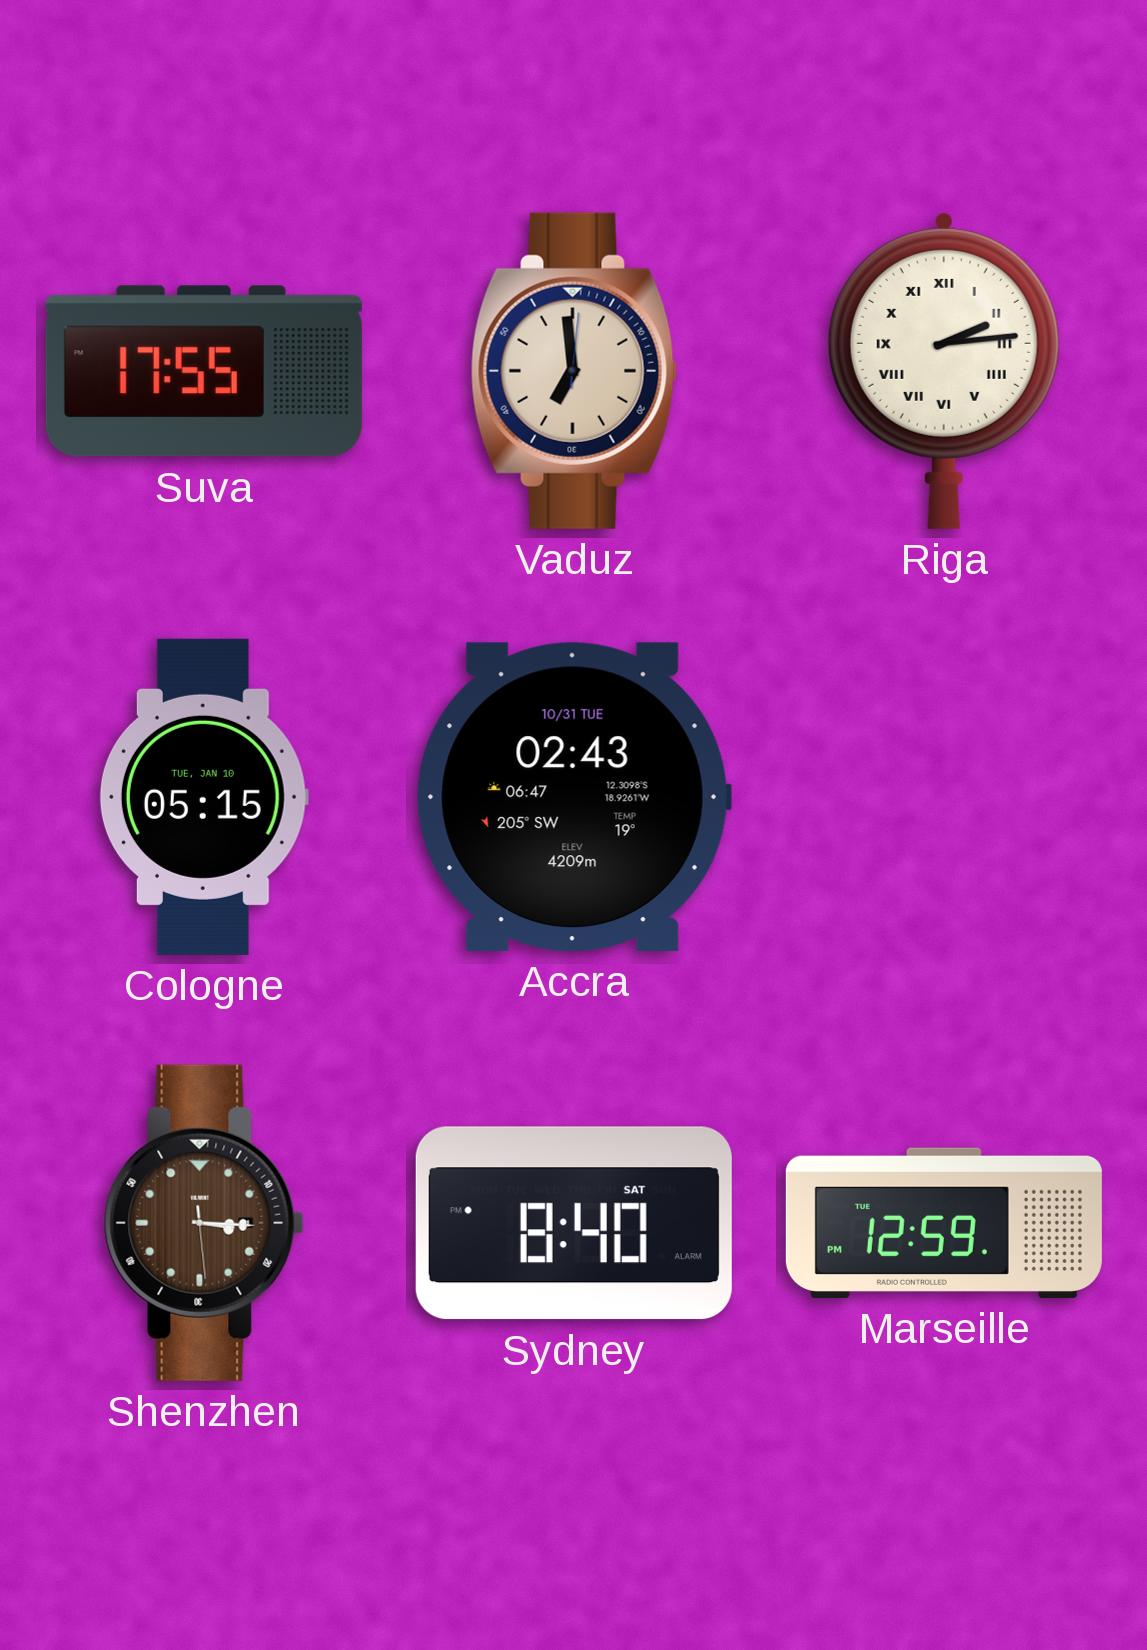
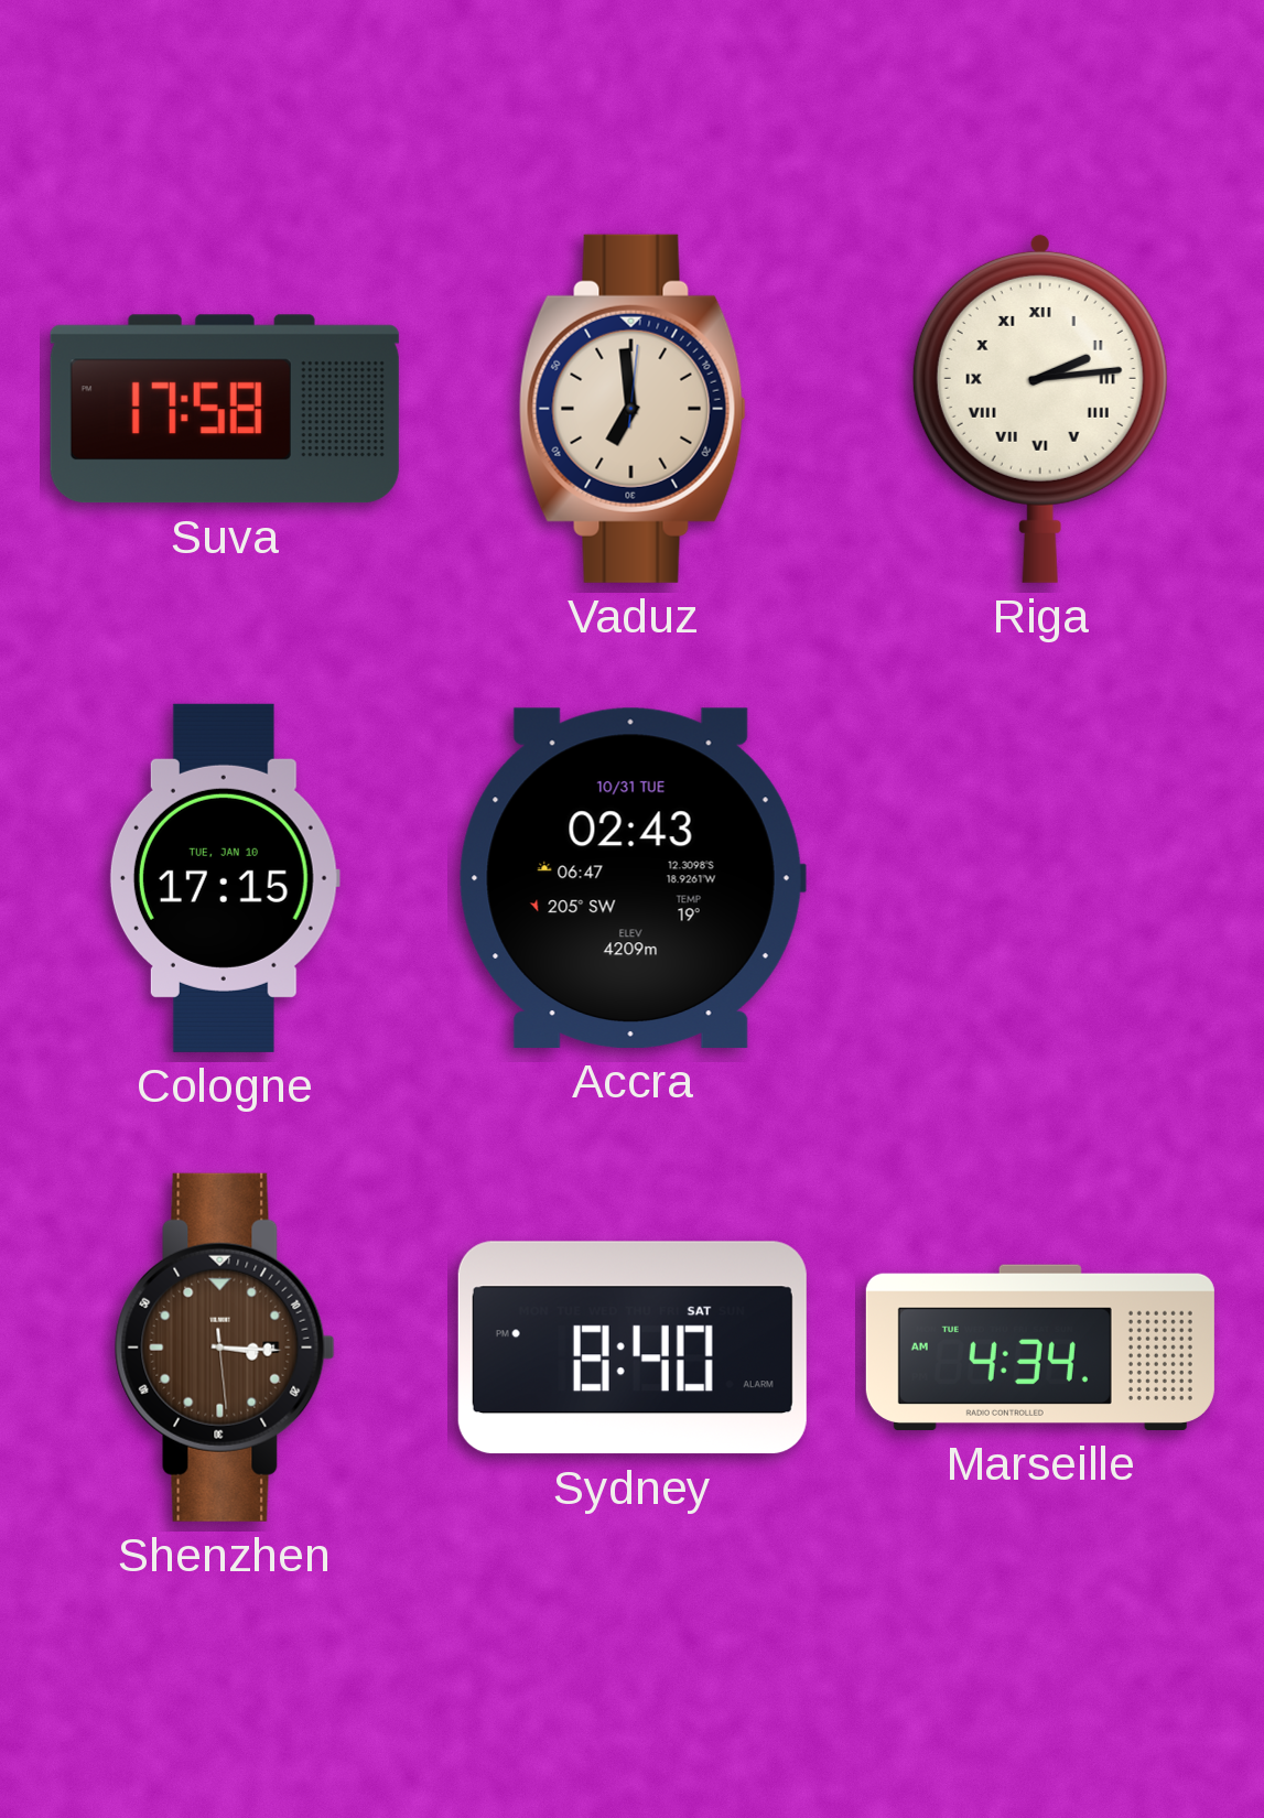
Suva: 17:55 -> 17:58 (225, 409)
Cologne: 05:15 -> 17:15 (225, 878)
Marseille: 12:59 -> 4:34 (1040, 1348)
